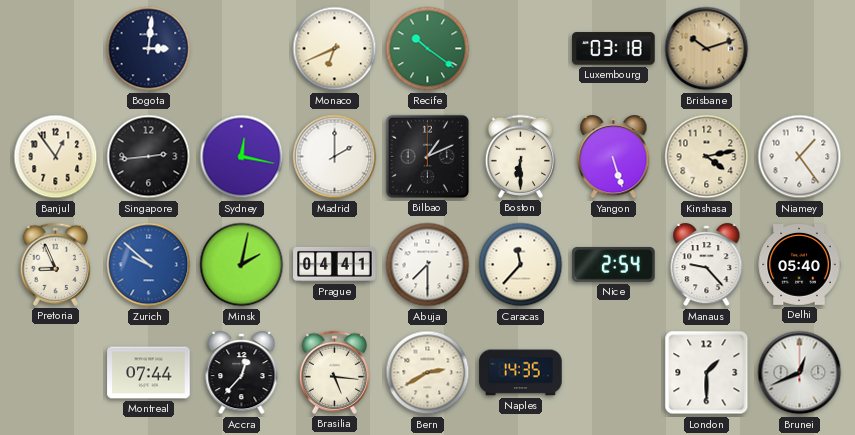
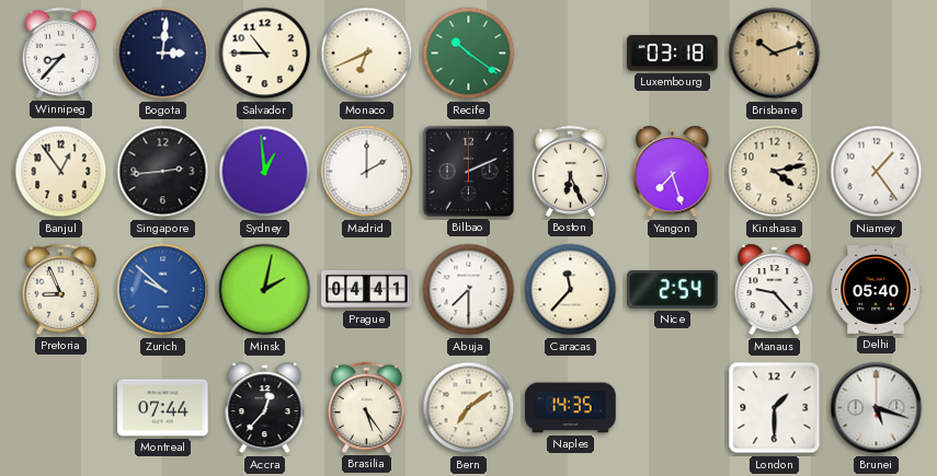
Winnipeg: none -> 8:37 (60, 53)
Salvador: none -> 10:45 (265, 54)
Sydney: 12:17 -> 12:59 (265, 172)
Bilbao: 1:11 -> 2:11 (468, 171)
Boston: 6:30 -> 6:26 (570, 171)
Yangon: 5:27 -> 7:27 (673, 173)
Brasilia: 5:16 -> 5:24 (366, 407)
Bern: 2:40 -> 7:09 (469, 408)
Brunei: 12:41 -> 5:18 (877, 408)
